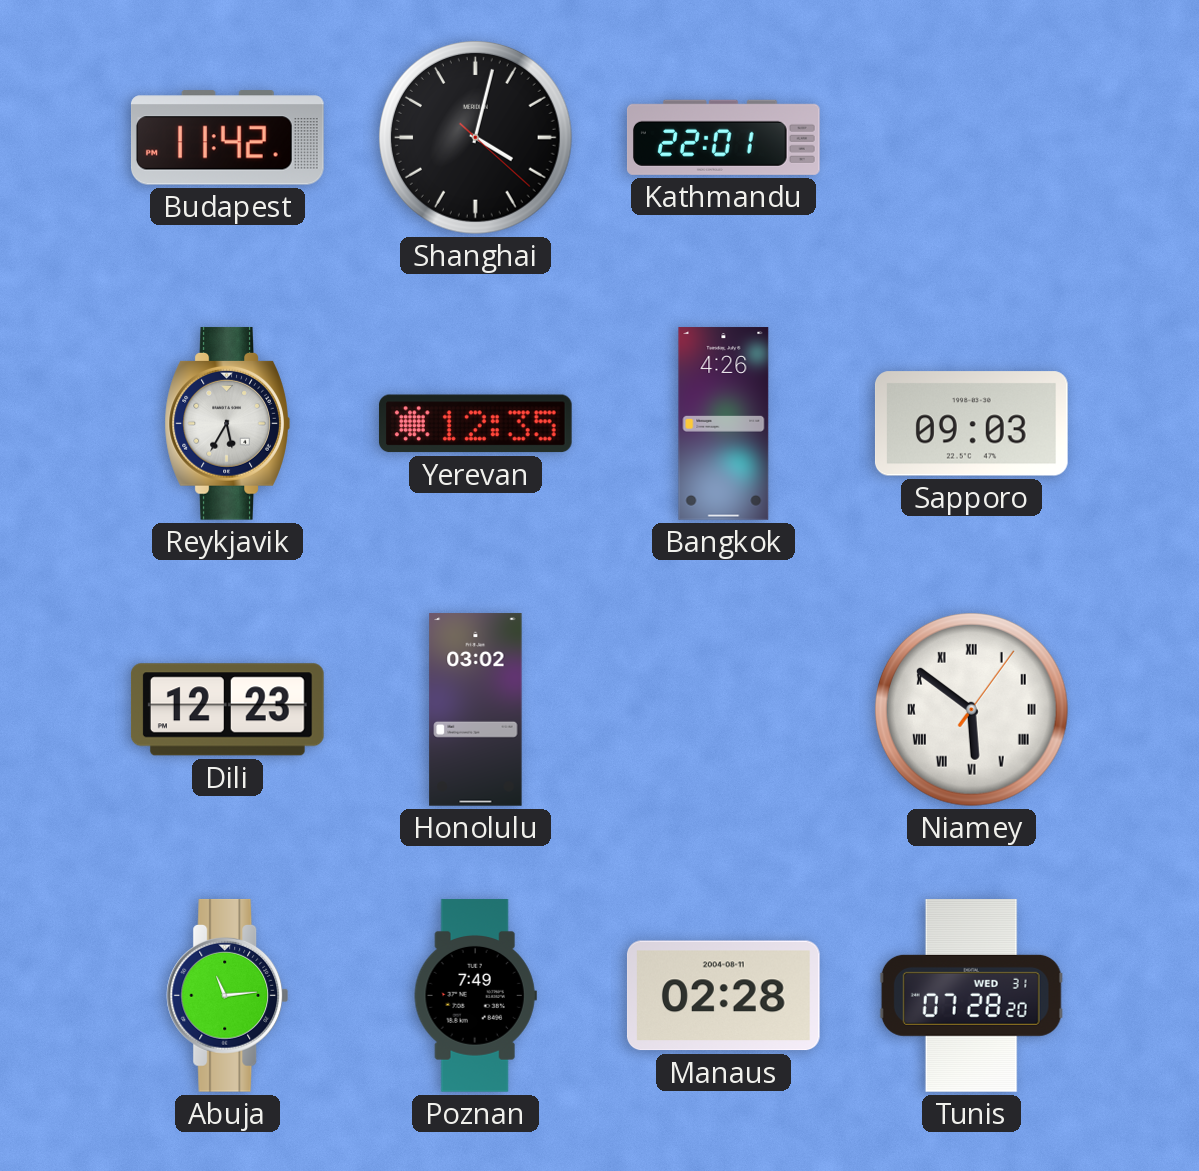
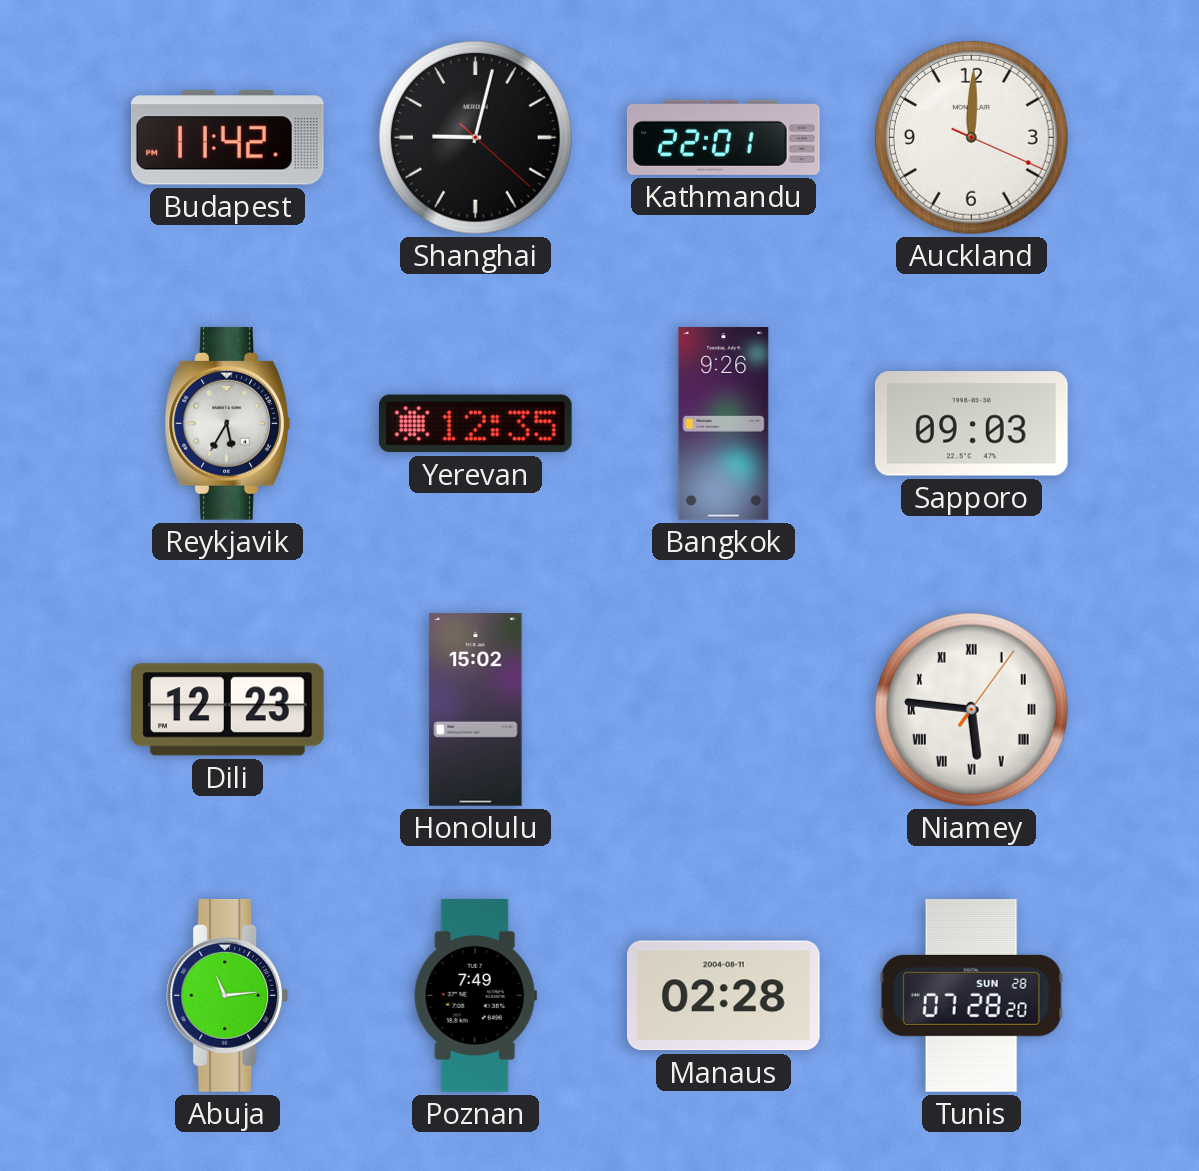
Shanghai: 4:02 -> 9:02 (475, 137)
Auckland: none -> 12:00 (971, 137)
Bangkok: 4:26 -> 9:26 (724, 424)
Honolulu: 03:02 -> 15:02 (476, 710)
Niamey: 5:51 -> 5:46 (971, 709)
Tunis date: WED 31 -> SUN 28 (971, 996)
